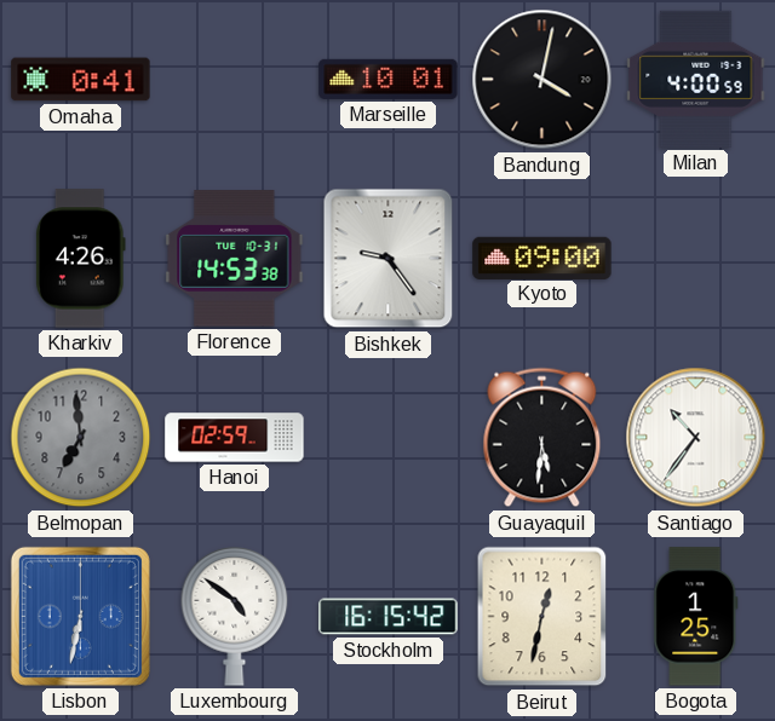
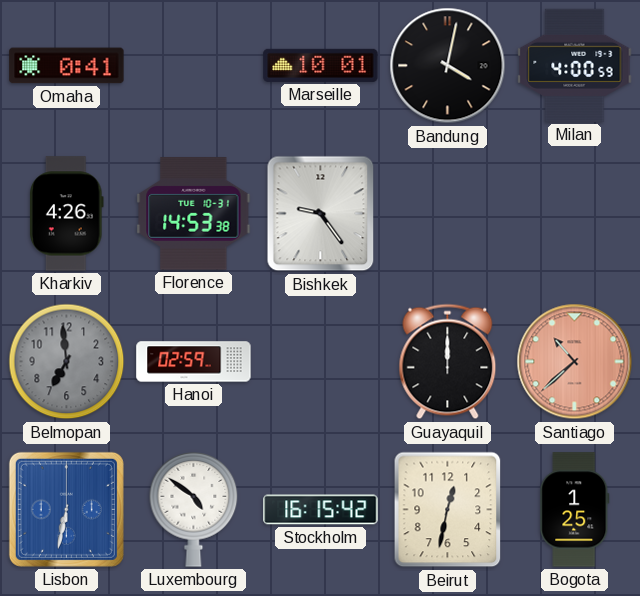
Kyoto: 09:00 -> none (542, 258)
Guayaquil: 5:31 -> 12:00 (448, 362)
Santiago: 10:36 -> 10:38 (575, 362)
Santiago dial: white -> salmon (575, 362)
